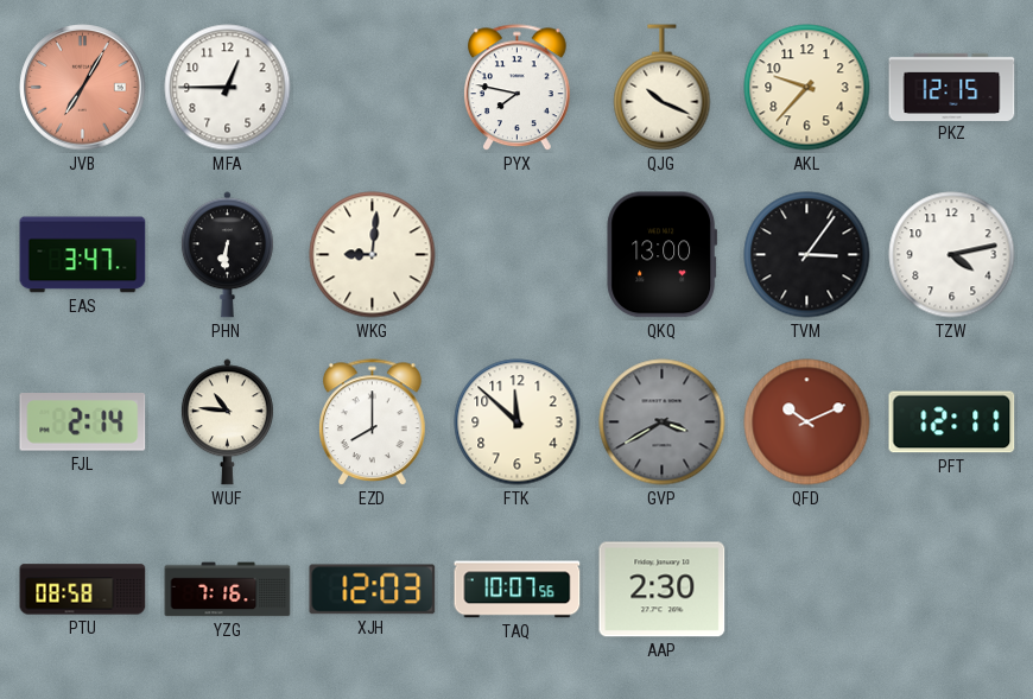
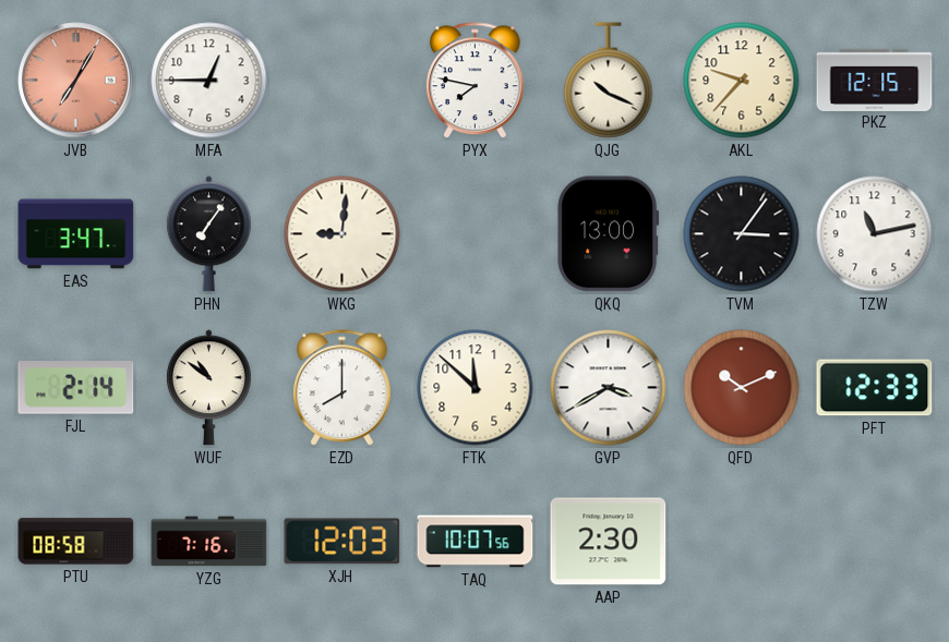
PHN: 6:31 -> 7:06 (208, 234)
TZW: 4:13 -> 11:13 (875, 234)
WUF: 10:46 -> 10:51 (208, 388)
GVP dial: grey -> white (609, 388)
PFT: 12:11 -> 12:33 (875, 388)
